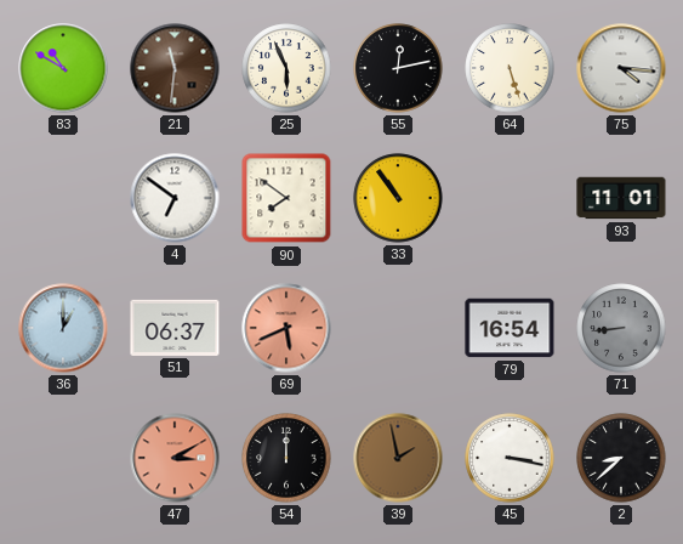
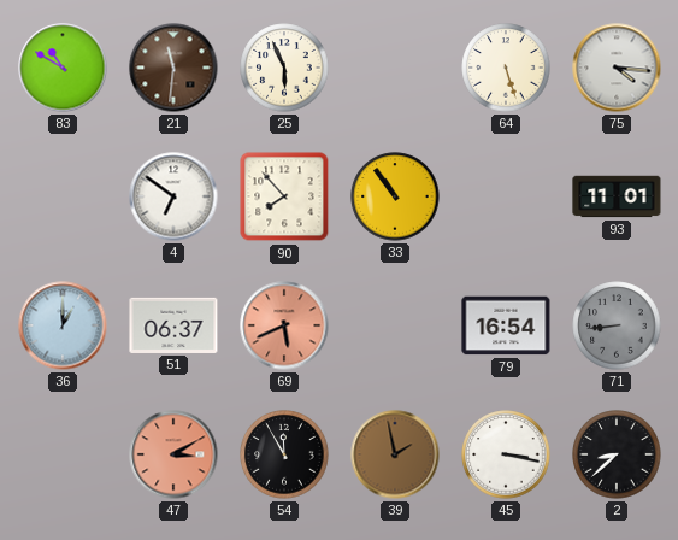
55: 12:13 -> none (398, 68)
90: 7:51 -> 7:53 (284, 196)
54: 12:00 -> 11:55 (284, 454)
